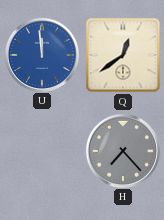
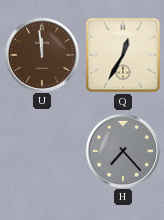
U dial: blue -> brown (41, 54)
Q: 12:39 -> 12:35 (123, 55)
